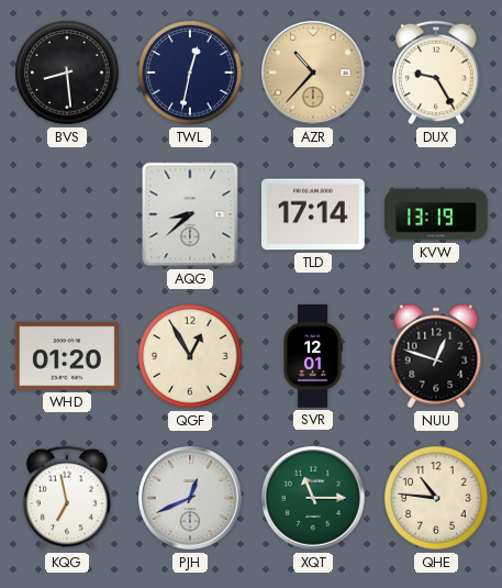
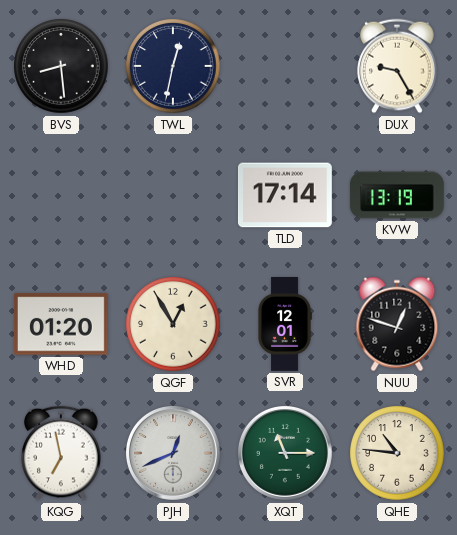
AZR: 10:37 -> none (314, 74)
AQG: 8:38 -> none (190, 214)
